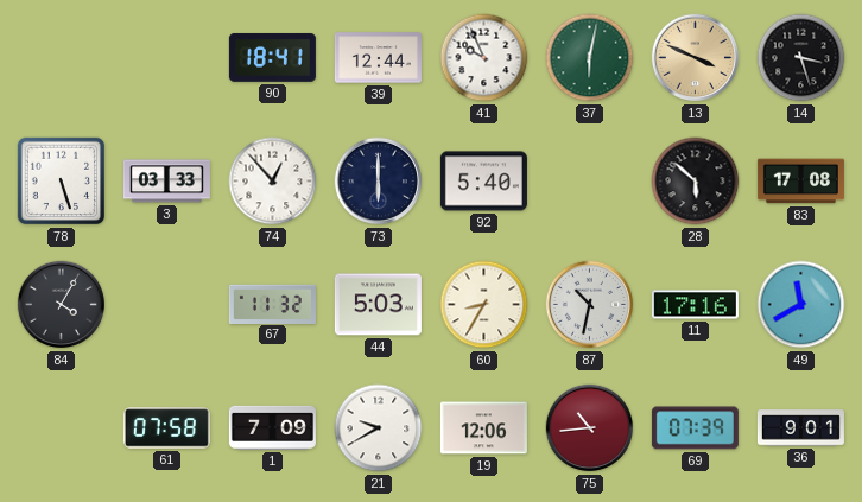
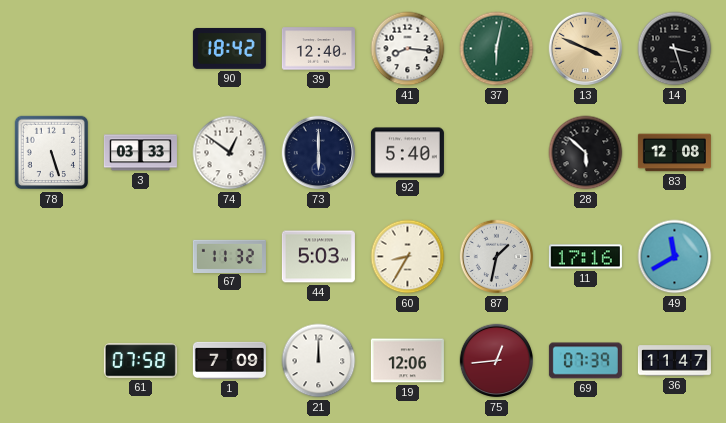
90: 18:41 -> 18:42 (229, 48)
39: 12:44 -> 12:40 (318, 49)
41: 9:56 -> 8:16 (408, 49)
74: 12:53 -> 12:51 (230, 153)
83: 17:08 -> 12:08 (674, 153)
84: 4:05 -> none (62, 305)
87: 10:32 -> 1:32 (497, 257)
21: 9:40 -> 12:00 (319, 361)
75: 10:44 -> 12:44 (497, 361)
36: 9:01 -> 11:47 (674, 361)
